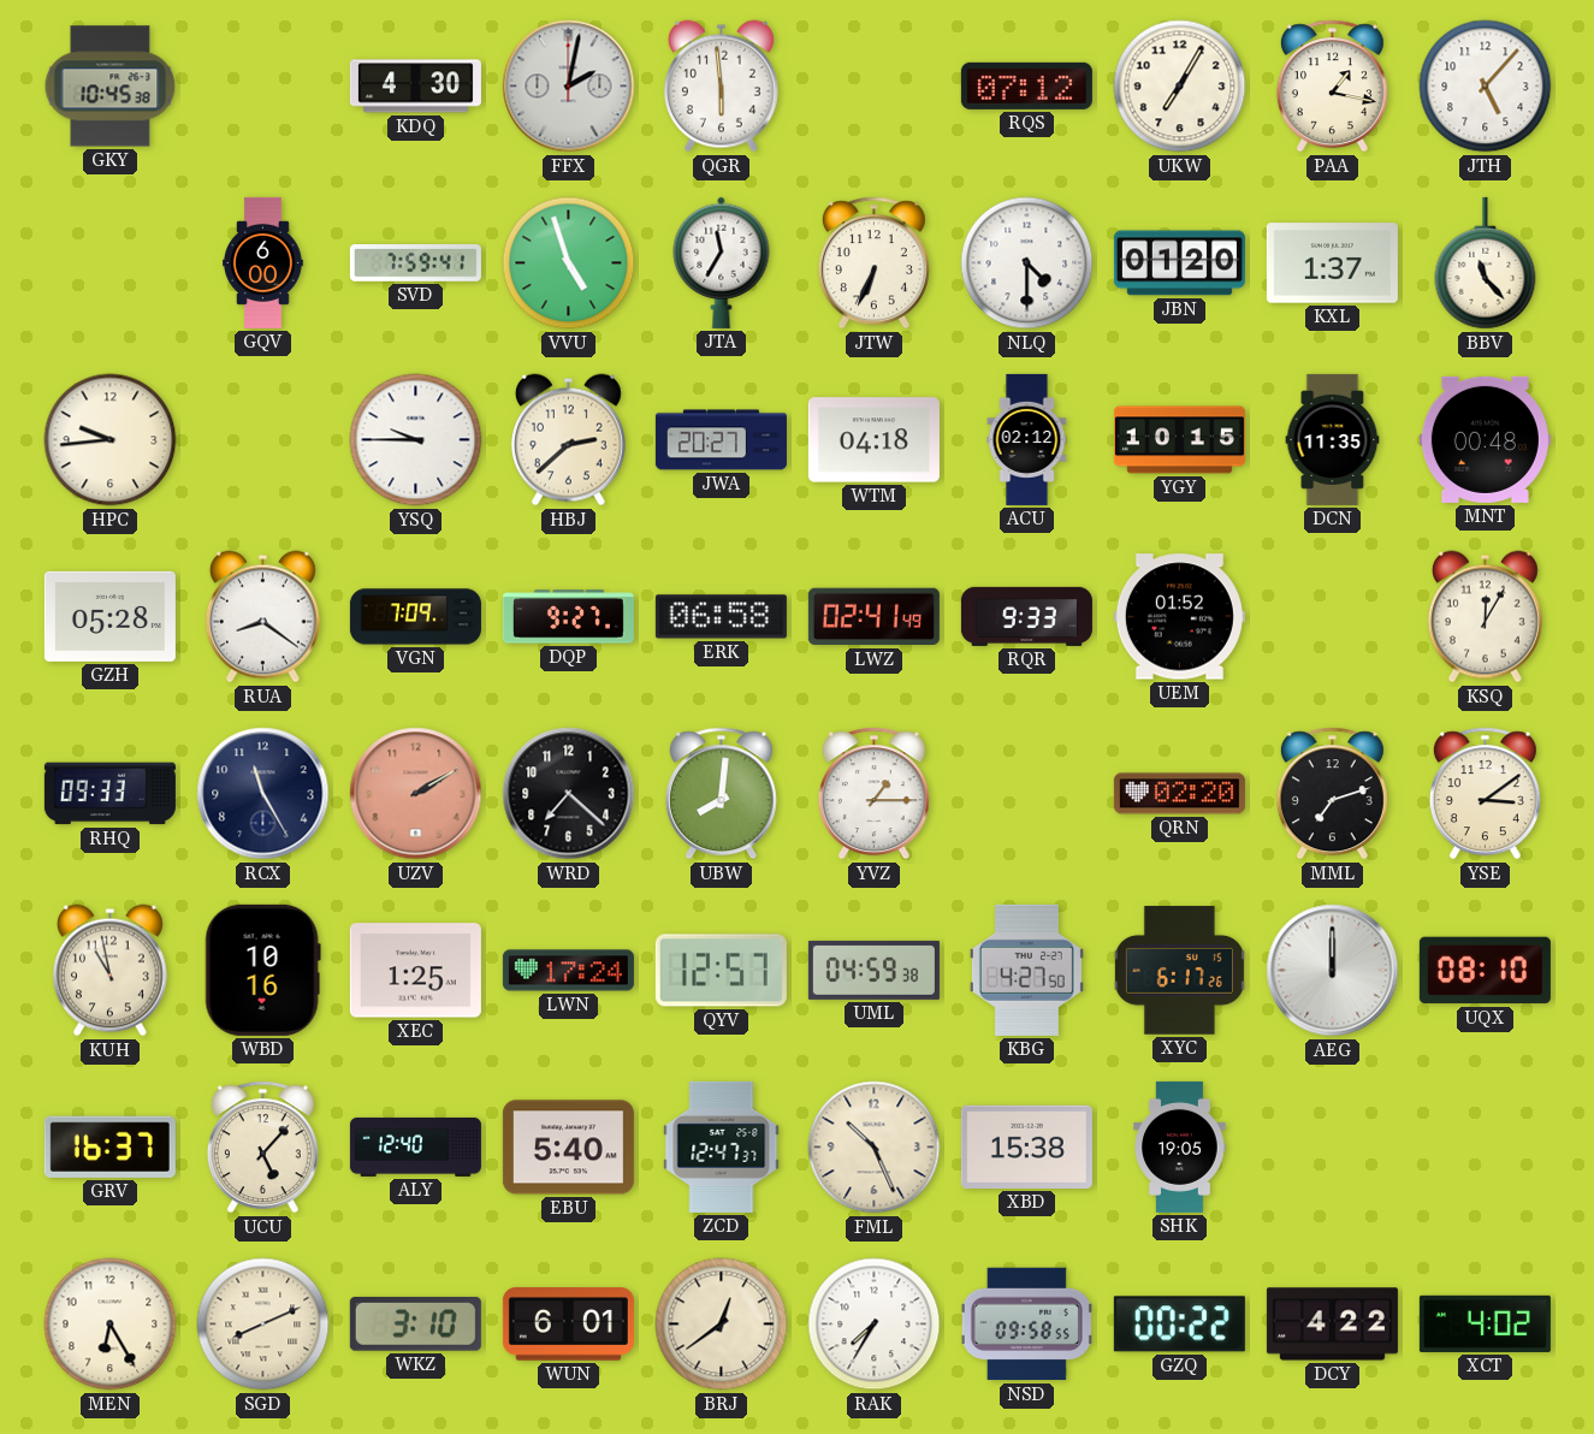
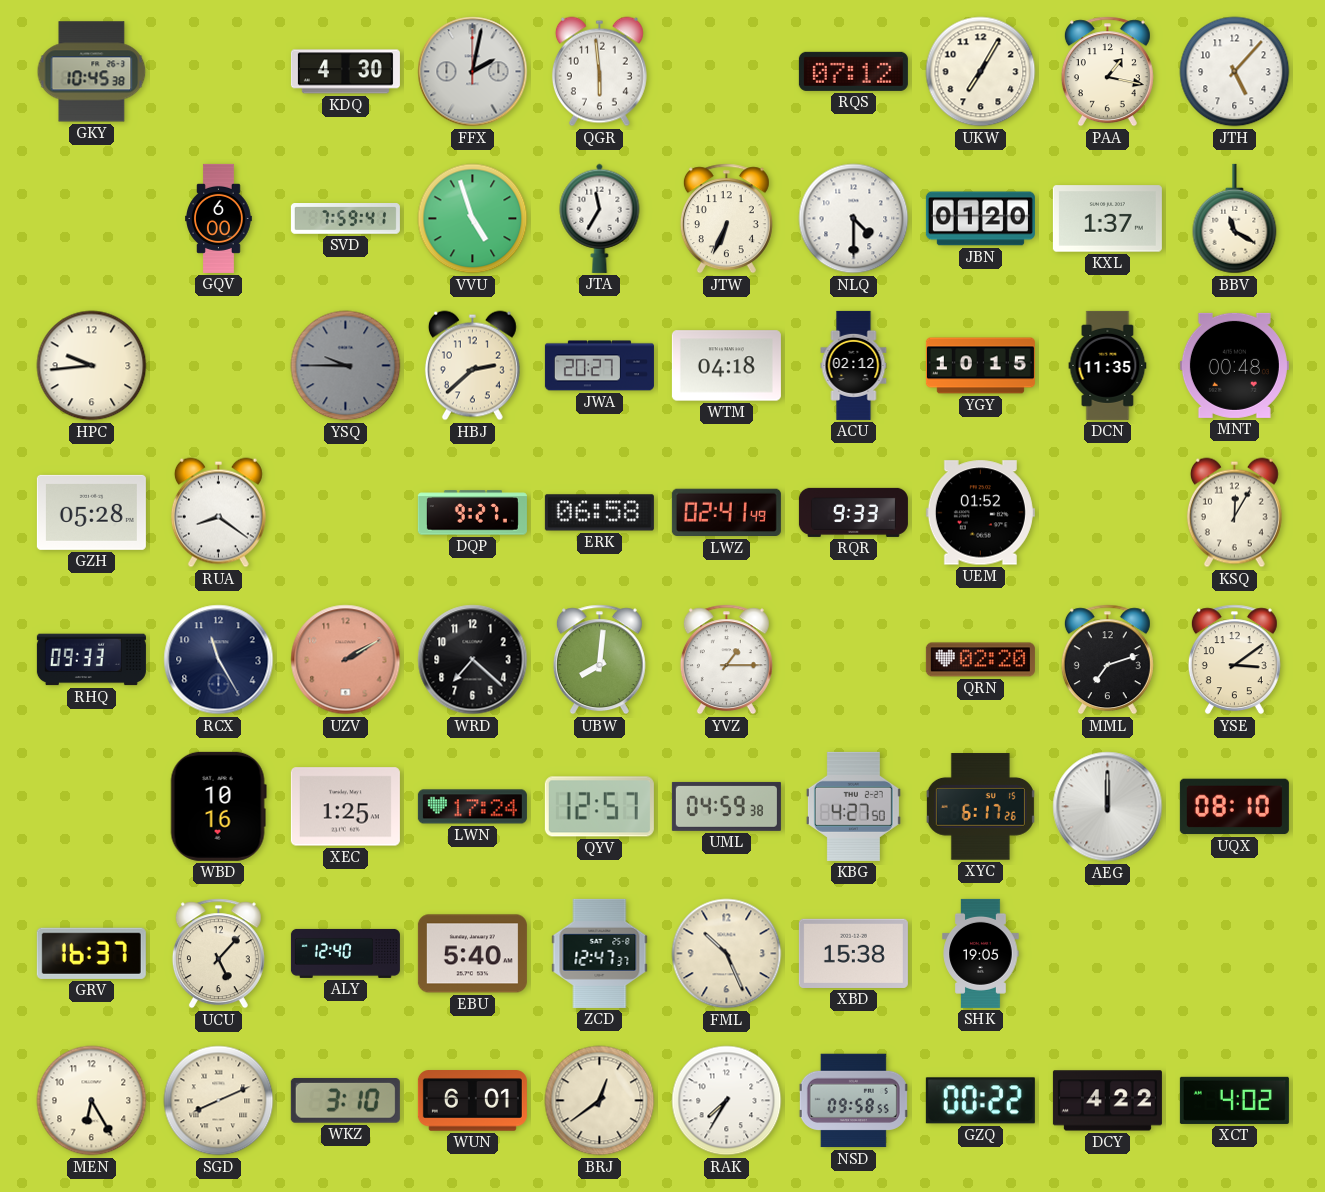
BBV: 11:23 -> 11:20 (1235, 219)
YSQ dial: white -> grey (346, 366)
VGN: 7:09 -> none (415, 617)
KUH: 10:58 -> none (109, 971)
